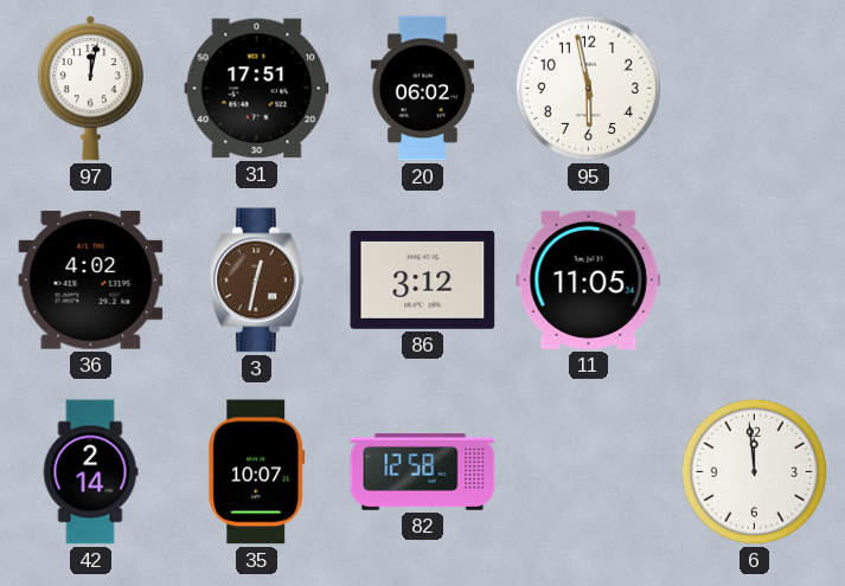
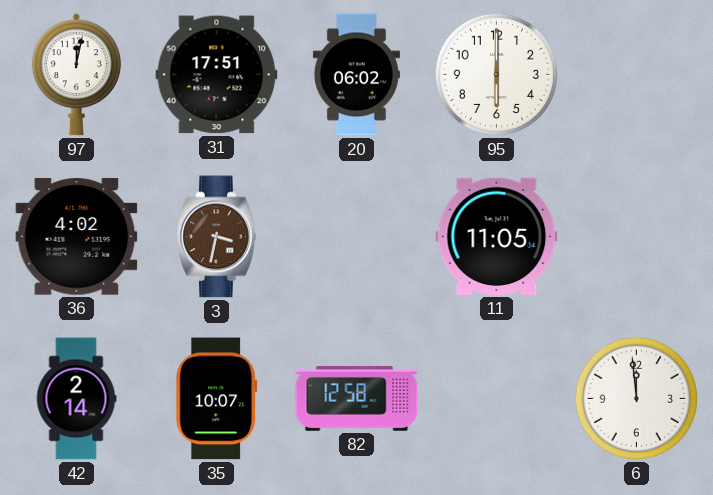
95: 5:58 -> 6:00 (496, 74)
3: 12:32 -> 3:32 (217, 237)
86: 3:12 -> none (423, 281)
